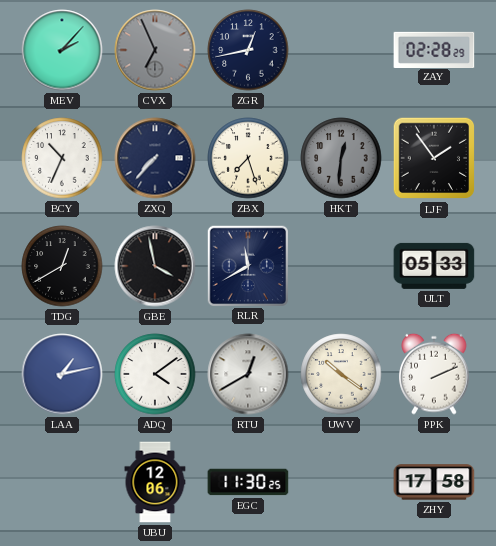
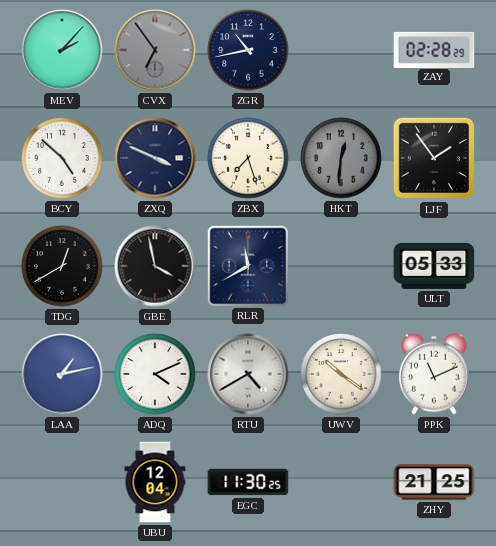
CVX: 6:56 -> 6:54 (155, 50)
ZGR: 12:43 -> 10:43 (248, 50)
BCY: 10:34 -> 4:52 (62, 158)
ZXQ: 7:37 -> 3:49 (155, 158)
ADQ: 4:09 -> 4:11 (155, 374)
RTU: 12:40 -> 4:40 (248, 374)
PPK: 2:11 -> 11:11 (434, 374)
UBU: 12:06 -> 12:04 (155, 482)
ZHY: 17:58 -> 21:25 (434, 482)
